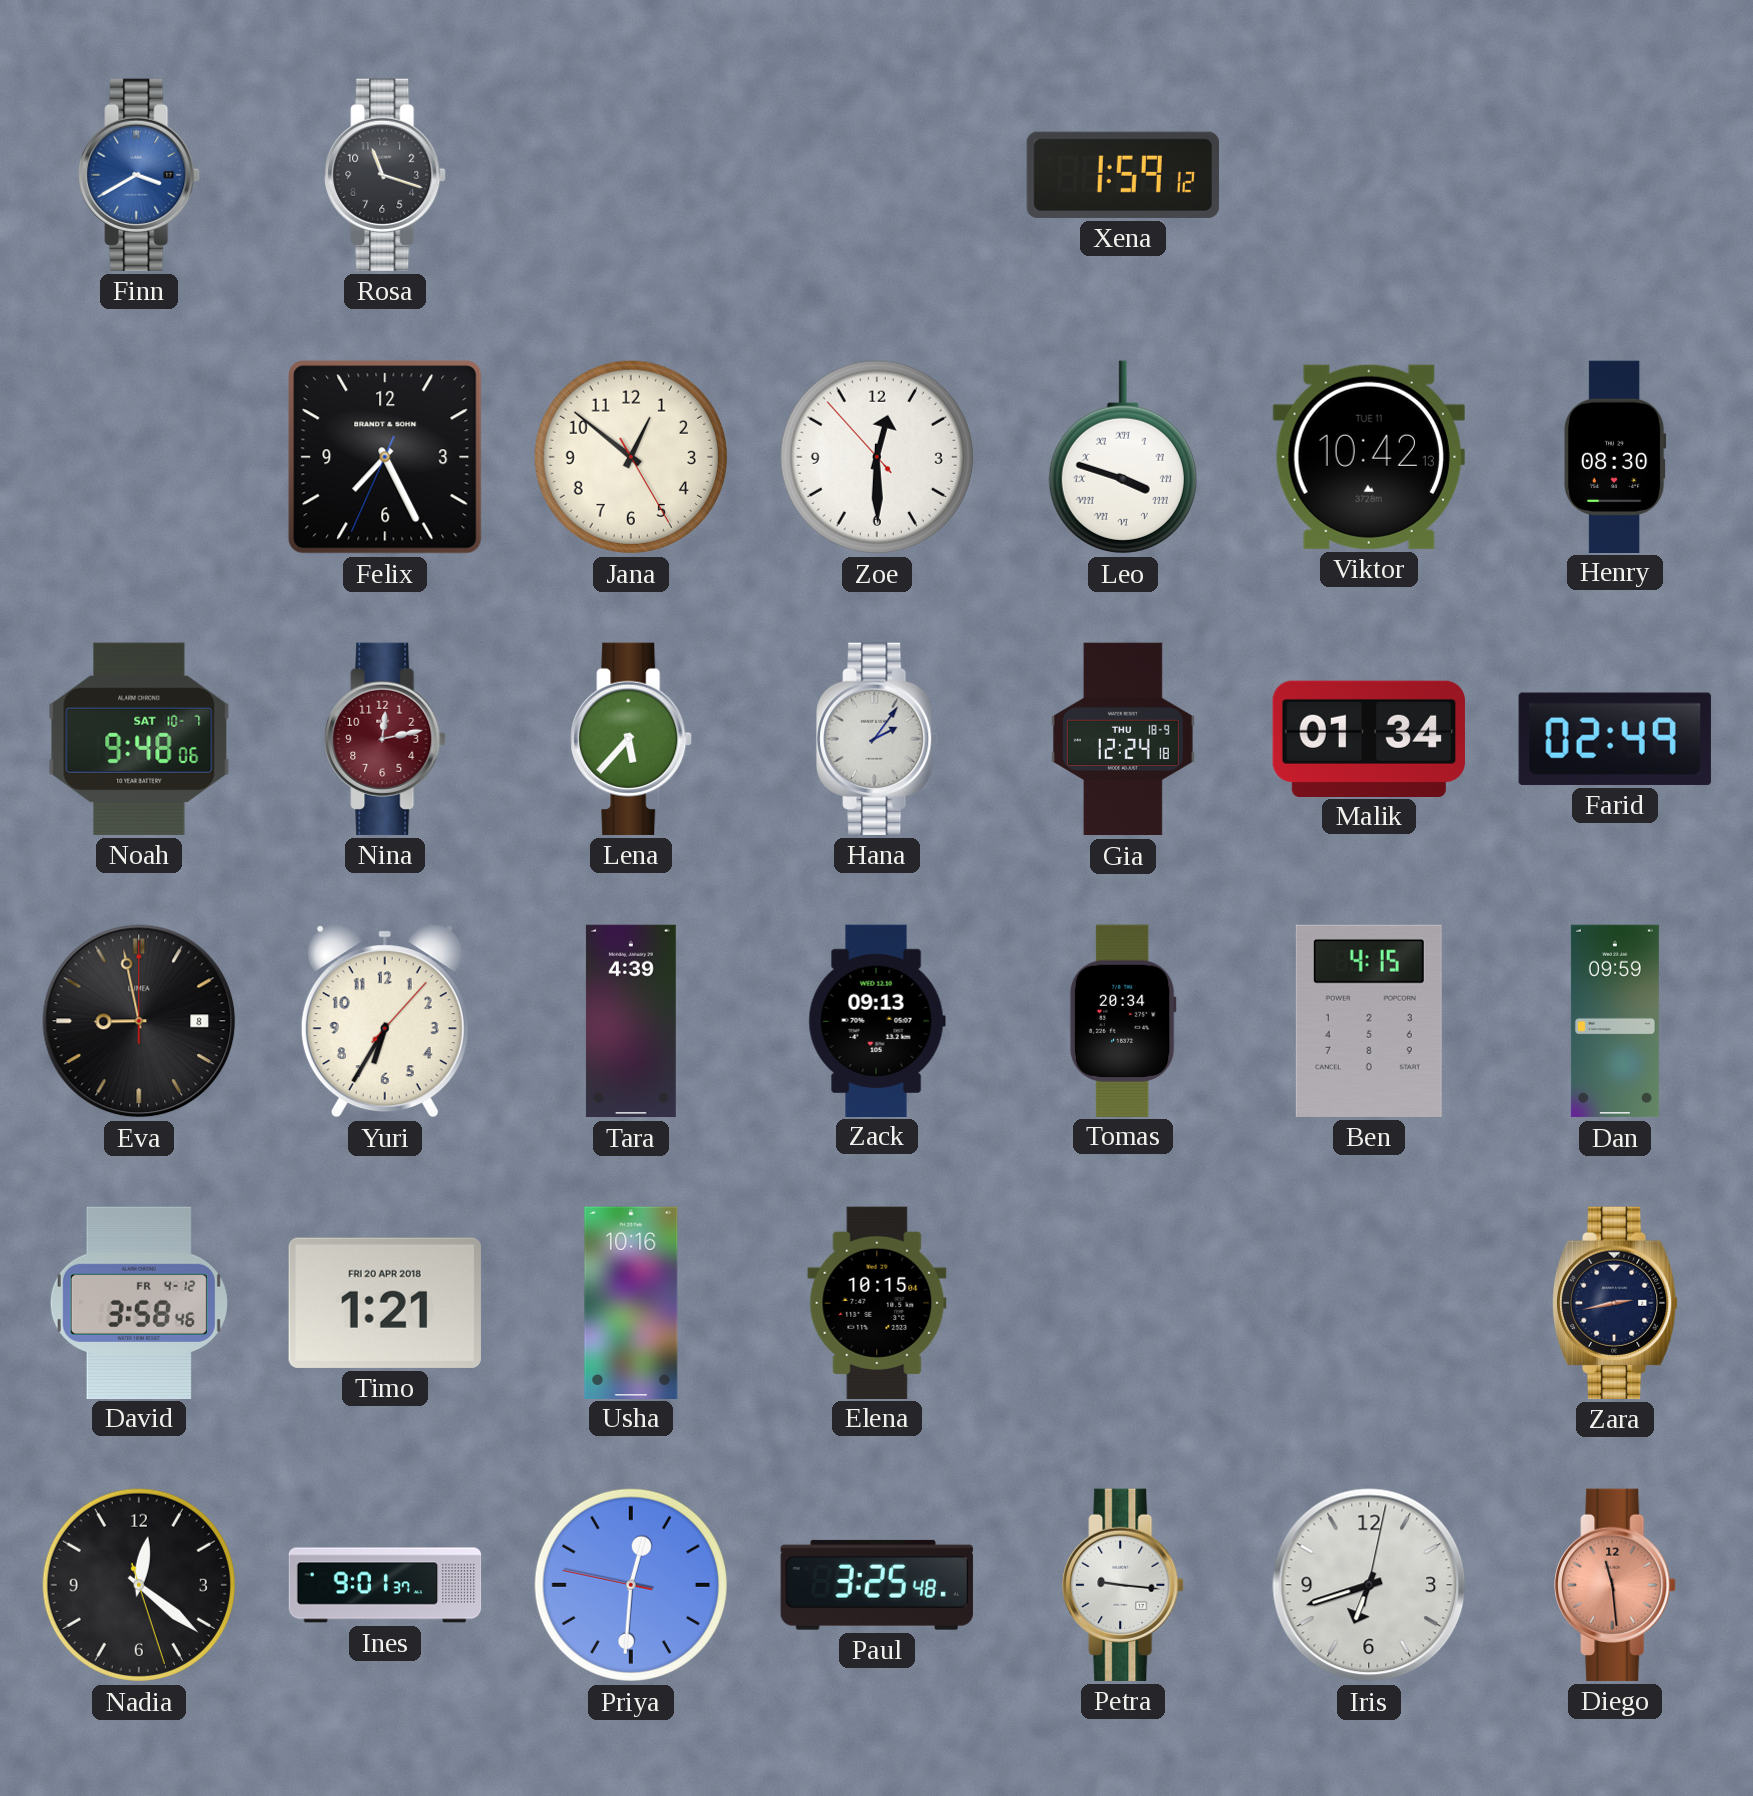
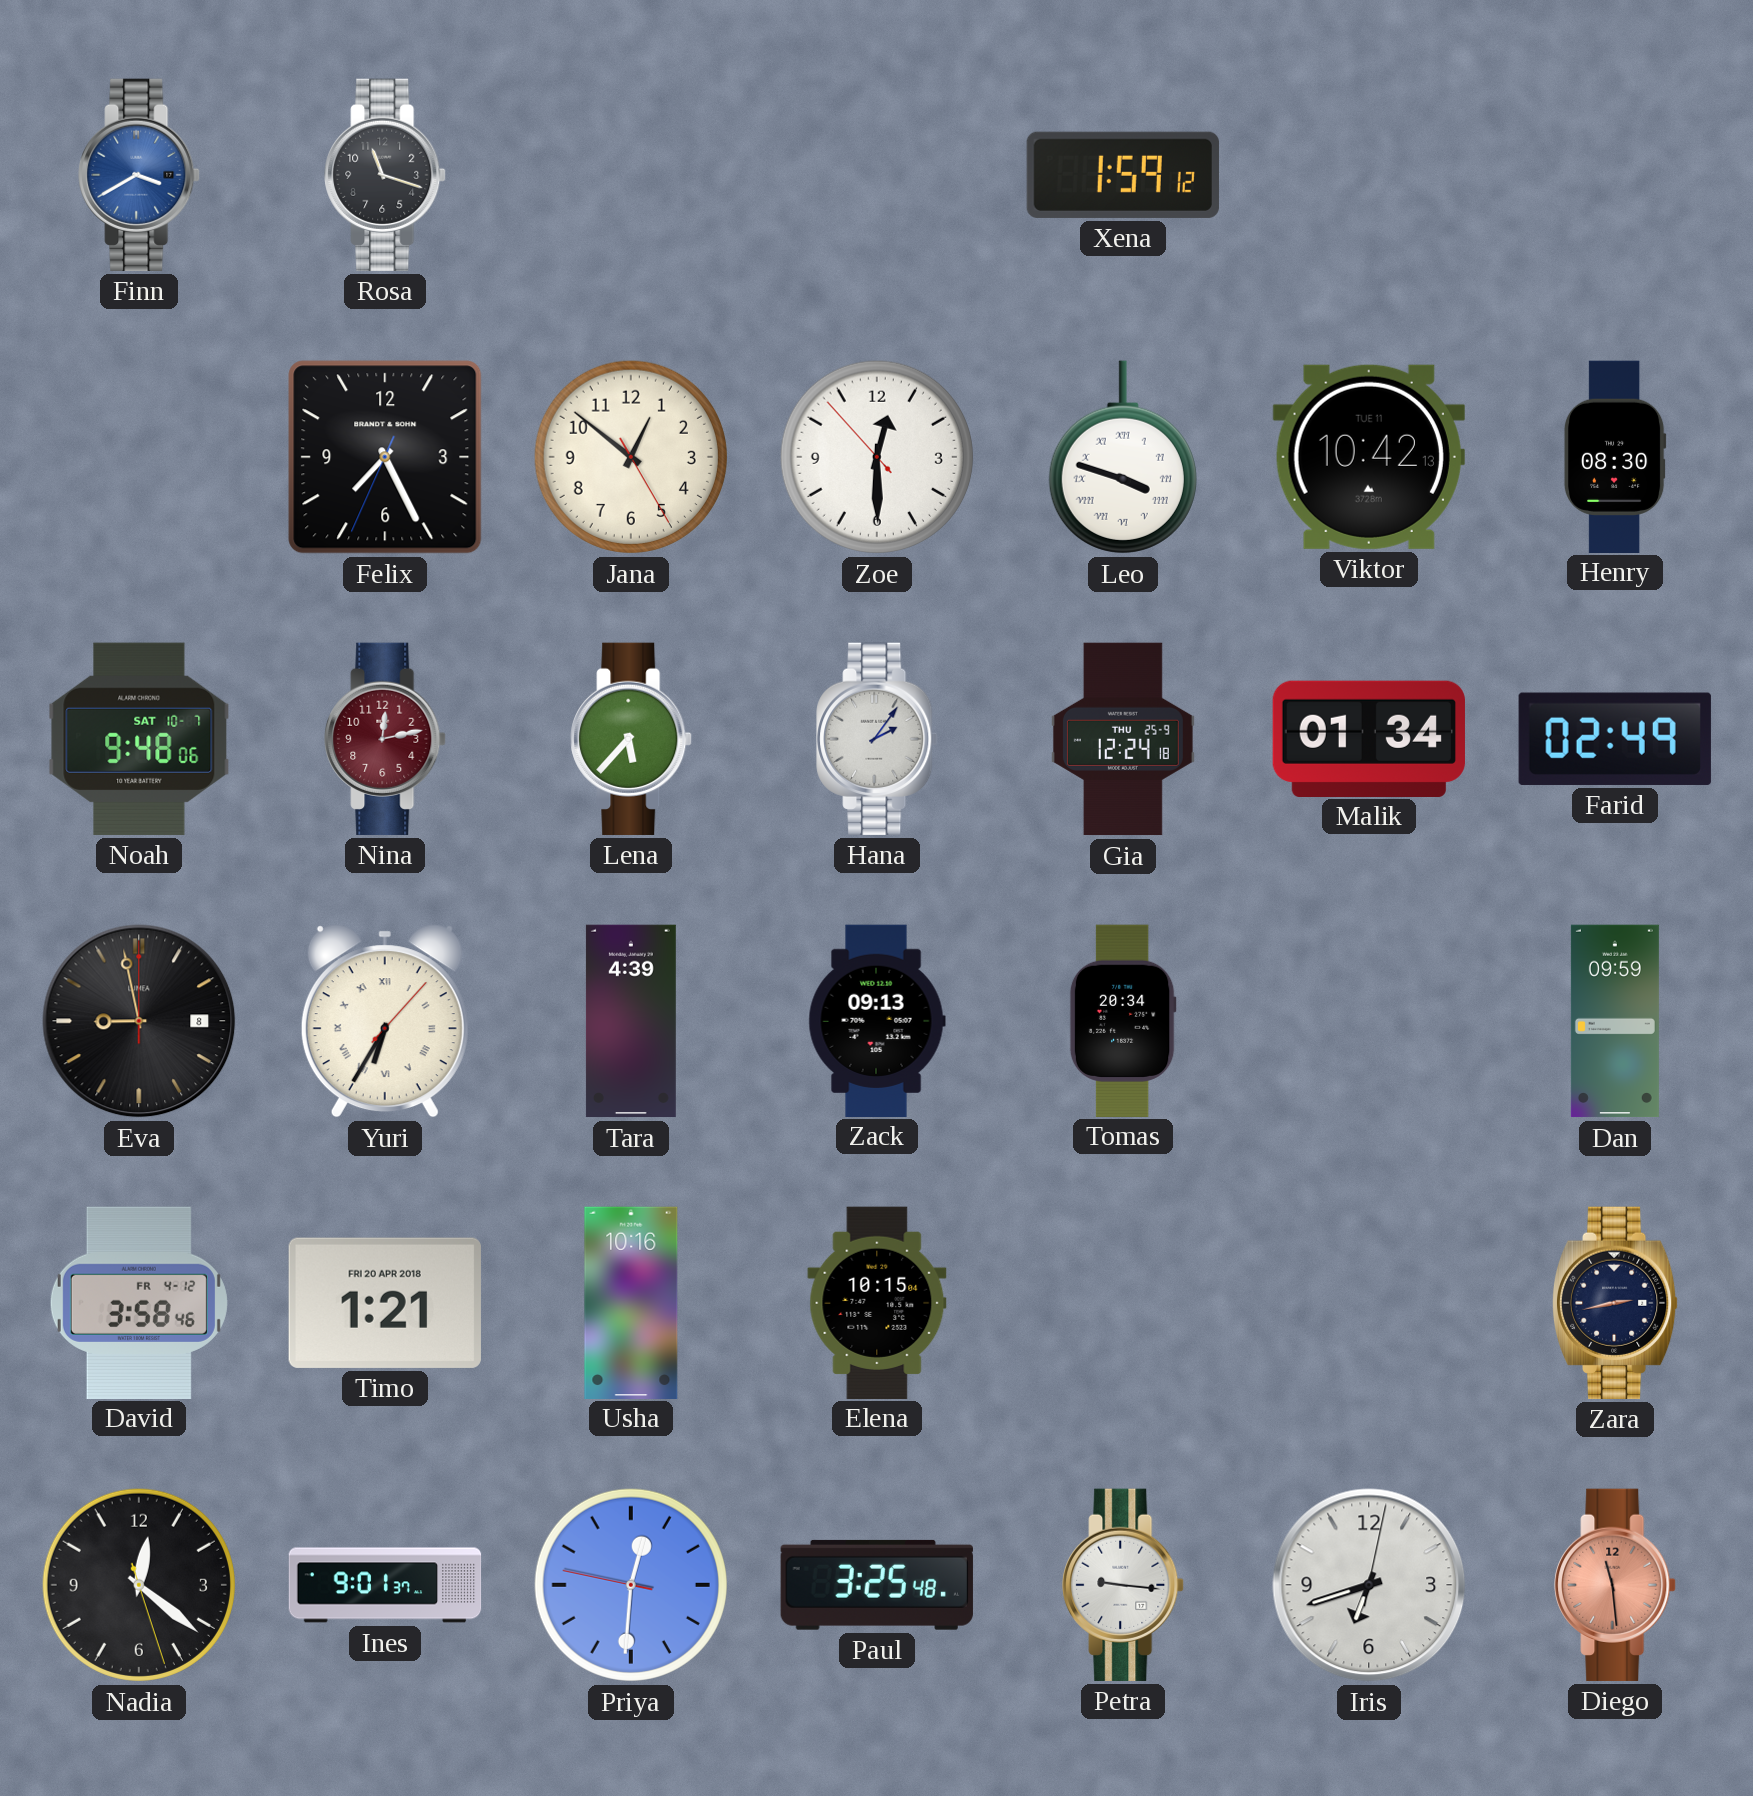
Gia date: THU 18-9 -> THU 25-9 (1123, 739)
Yuri numerals: Arabic -> Roman (385, 1021)
Ben: 4:15 -> none (1369, 1021)
